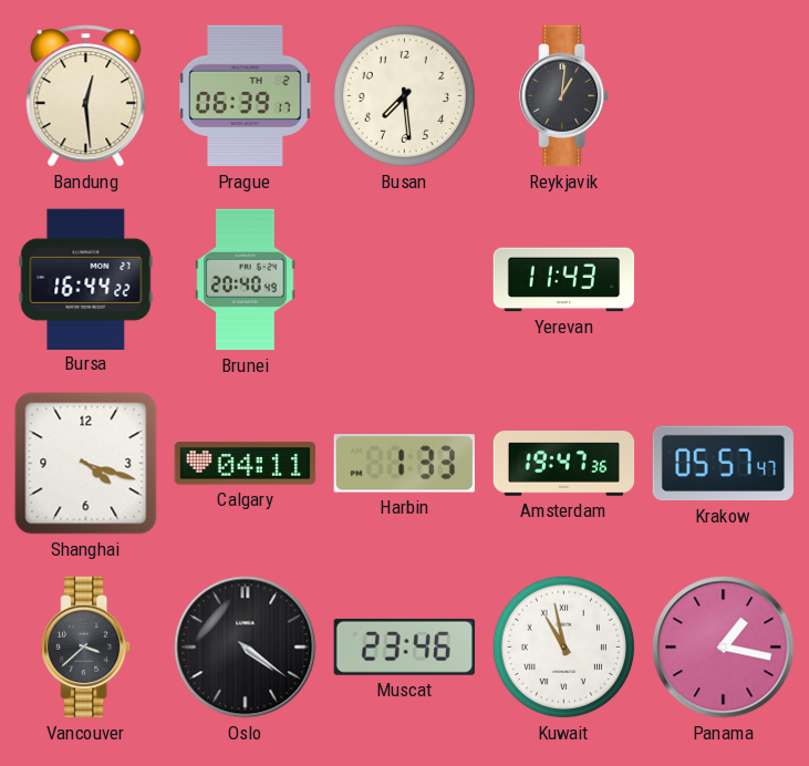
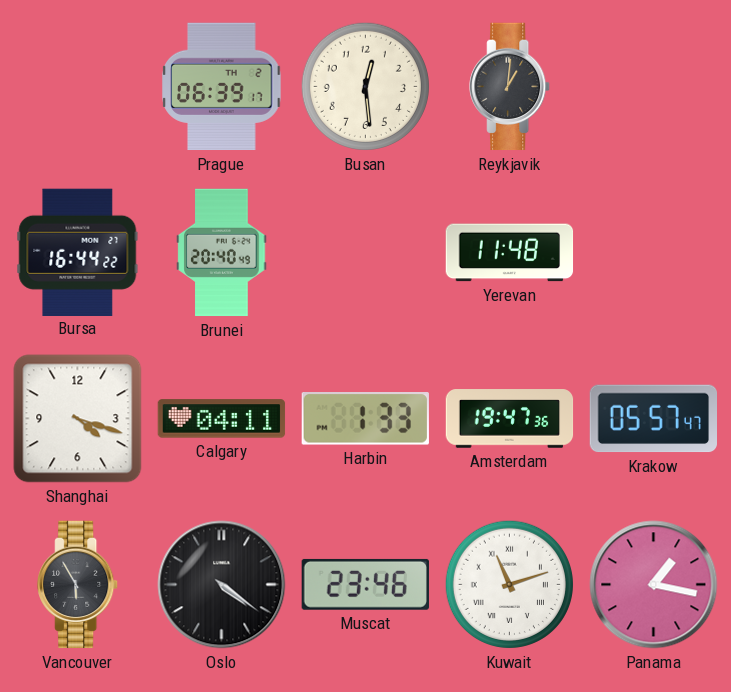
Bandung: 12:29 -> none (86, 96)
Busan: 7:29 -> 12:29 (365, 86)
Yerevan: 11:43 -> 11:48 (510, 253)
Vancouver: 3:38 -> 5:55 (78, 585)
Kuwait: 10:58 -> 11:12 (509, 584)
